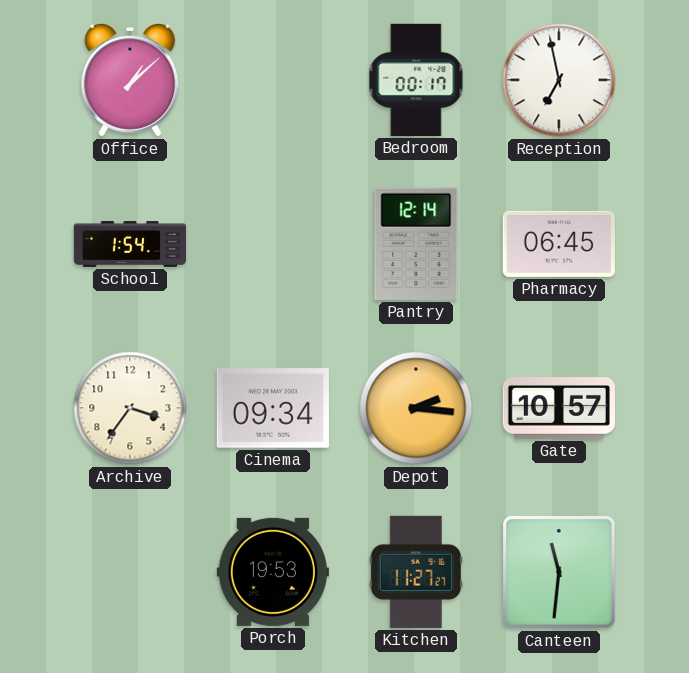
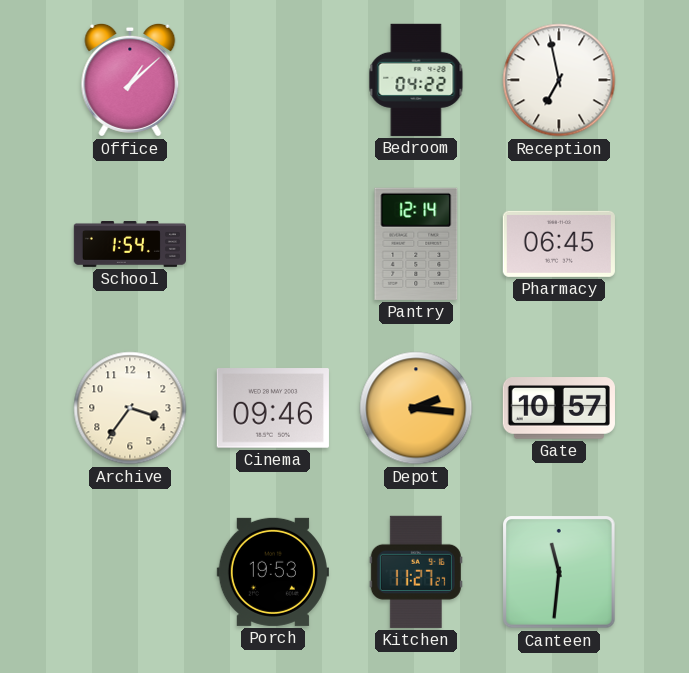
Bedroom: 00:17 -> 04:22 (416, 80)
Cinema: 09:34 -> 09:46 (273, 408)
